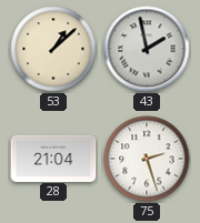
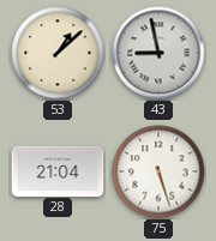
43: 1:58 -> 8:58 (158, 53)
75: 2:27 -> 5:27 (158, 171)
